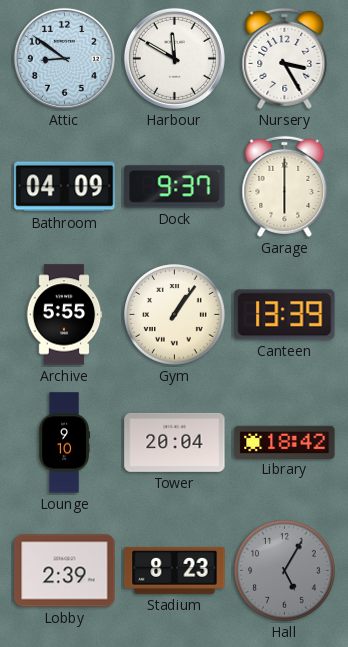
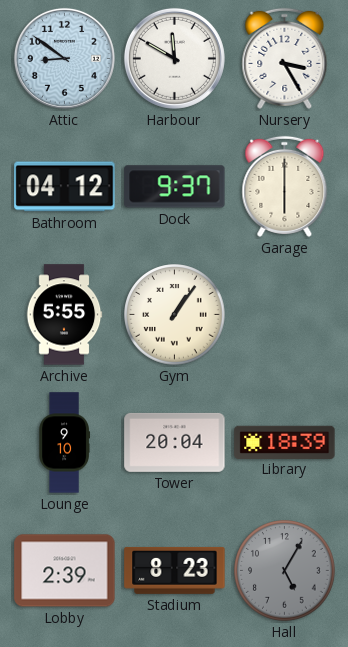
Bathroom: 04:09 -> 04:12 (65, 187)
Canteen: 13:39 -> none (285, 315)
Library: 18:42 -> 18:39 (285, 442)
